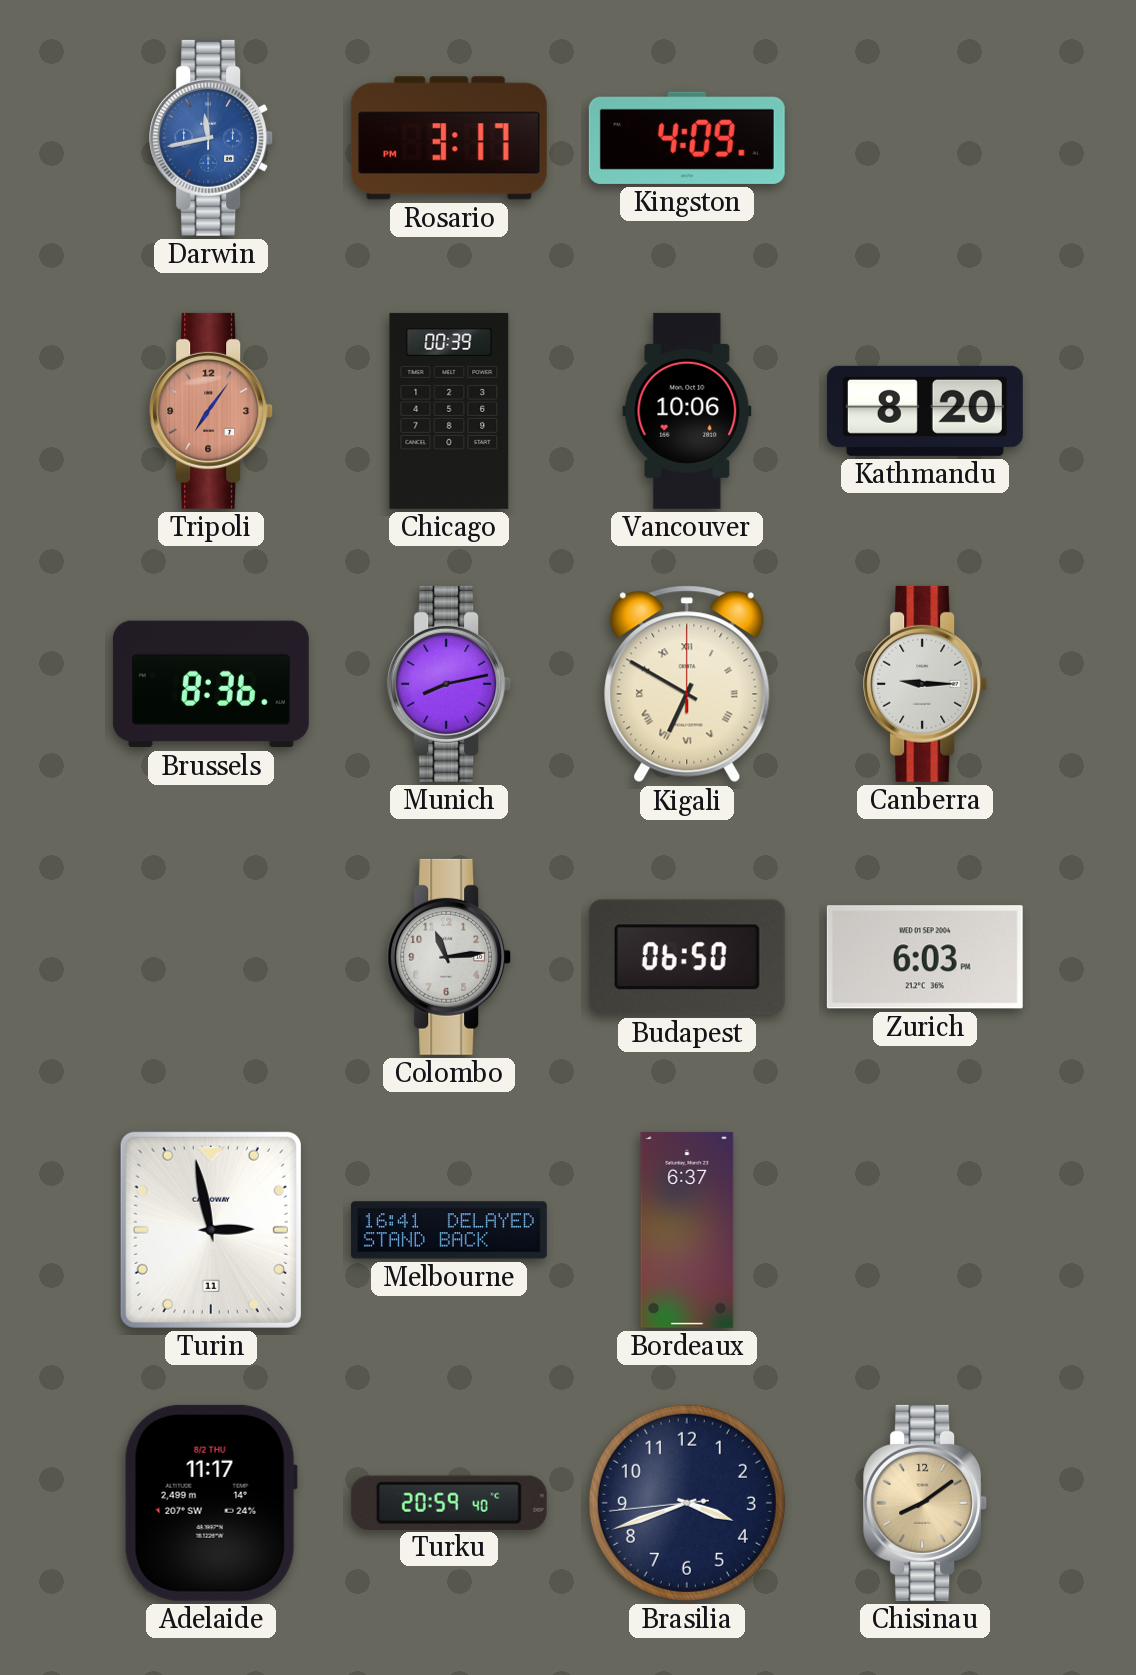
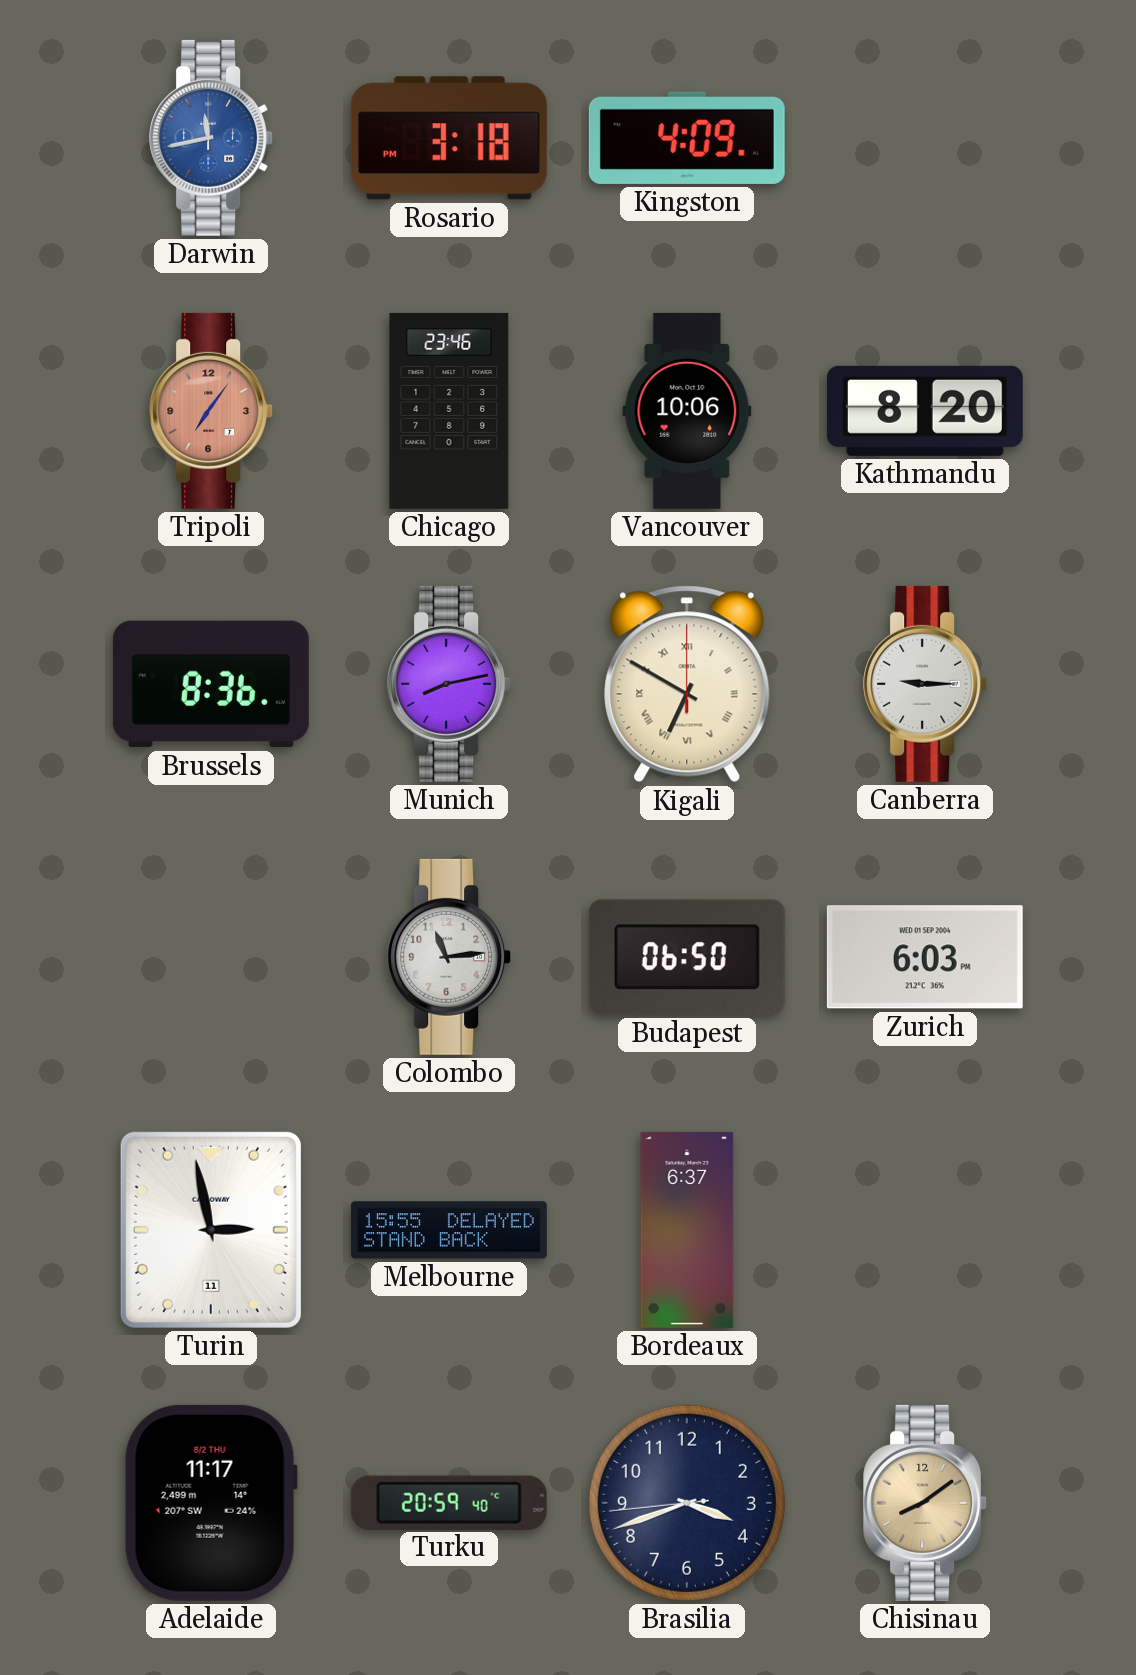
Rosario: 3:17 -> 3:18 (449, 138)
Chicago: 00:39 -> 23:46 (449, 411)
Melbourne: 16:41 -> 15:55 (449, 1230)
